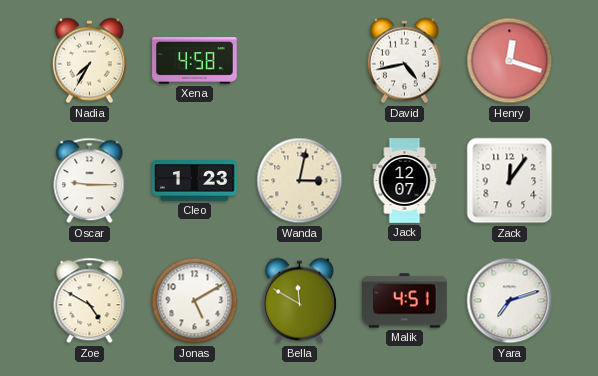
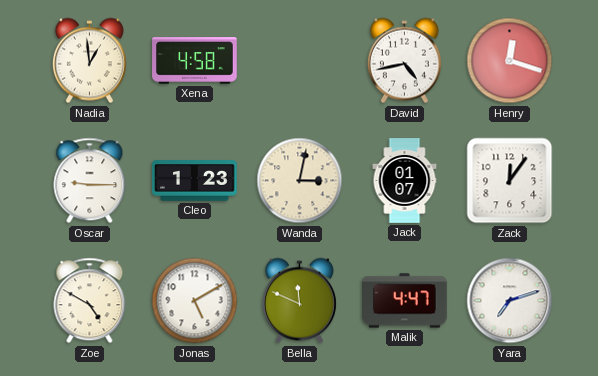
Nadia: 7:35 -> 12:59 (89, 61)
Jack: 12:07 -> 01:07 (405, 181)
Bella: 11:50 -> 11:49 (299, 301)
Malik: 4:51 -> 4:47 (405, 301)
